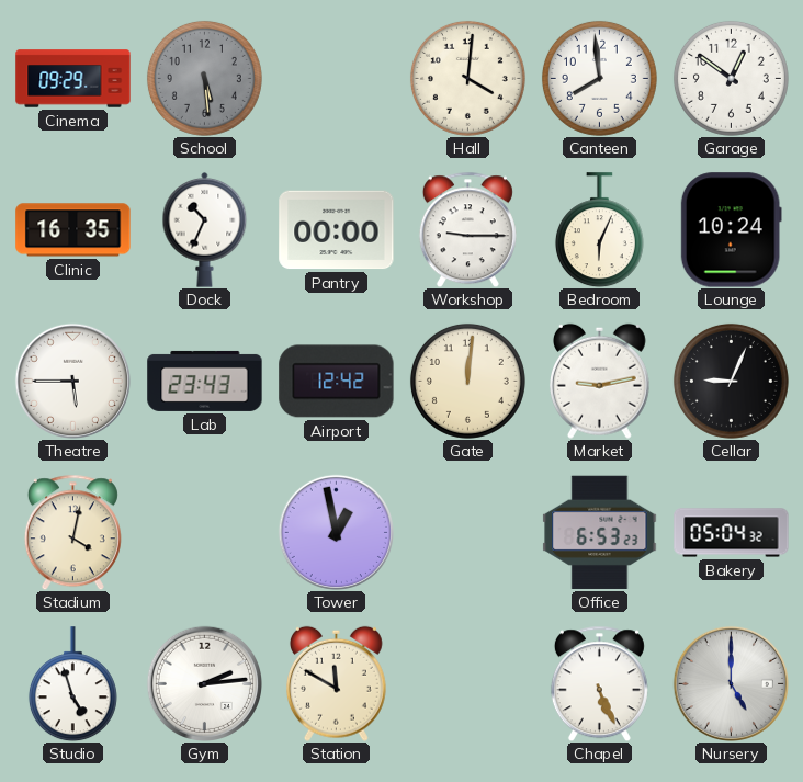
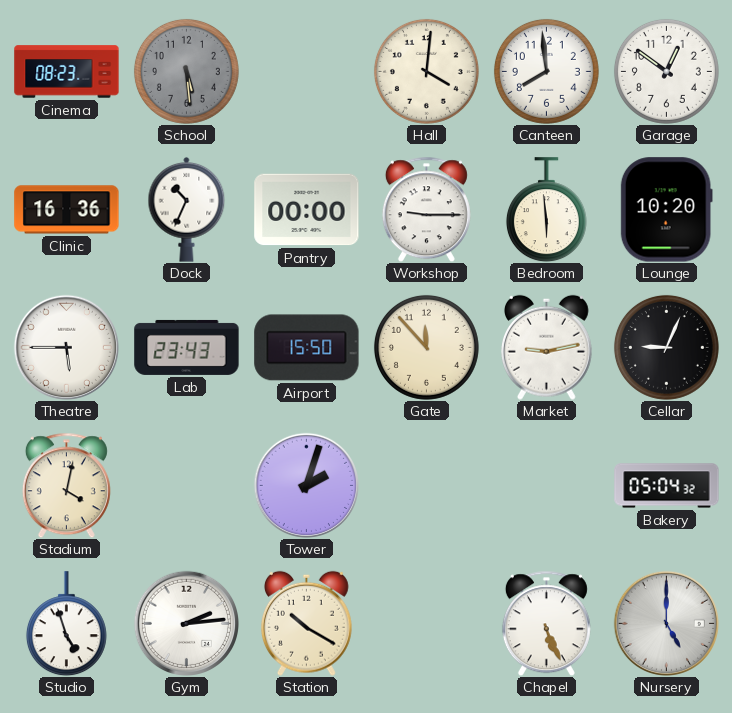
Cinema: 09:29 -> 08:23 (67, 72)
Clinic: 16:35 -> 16:36 (67, 210)
Bedroom: 6:04 -> 5:59 (546, 210)
Lounge: 10:24 -> 10:20 (666, 210)
Airport: 12:42 -> 15:50 (307, 348)
Gate: 12:01 -> 11:53 (426, 347)
Tower: 12:58 -> 2:03 (306, 485)
Office: 6:53 -> none (600, 532)
Station: 11:50 -> 10:20 (306, 623)
